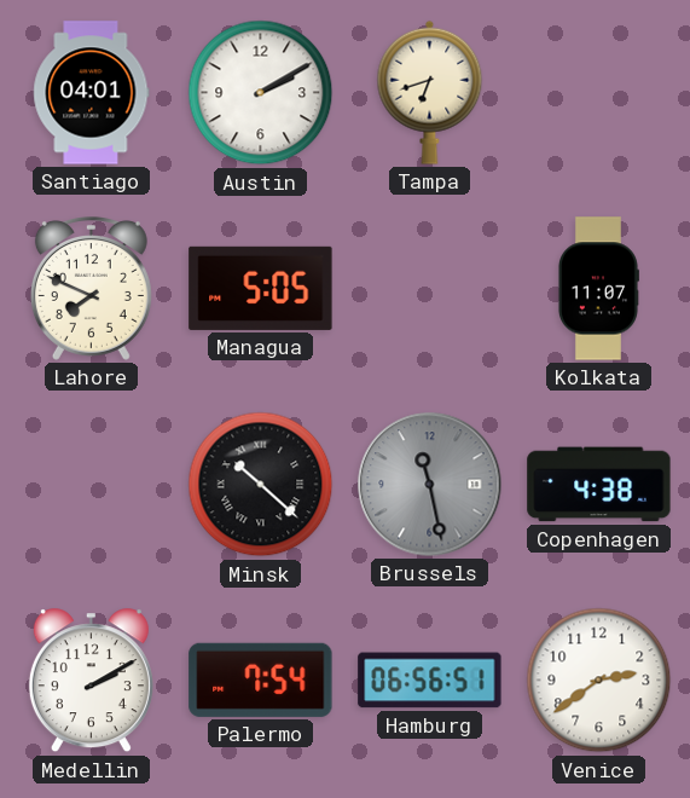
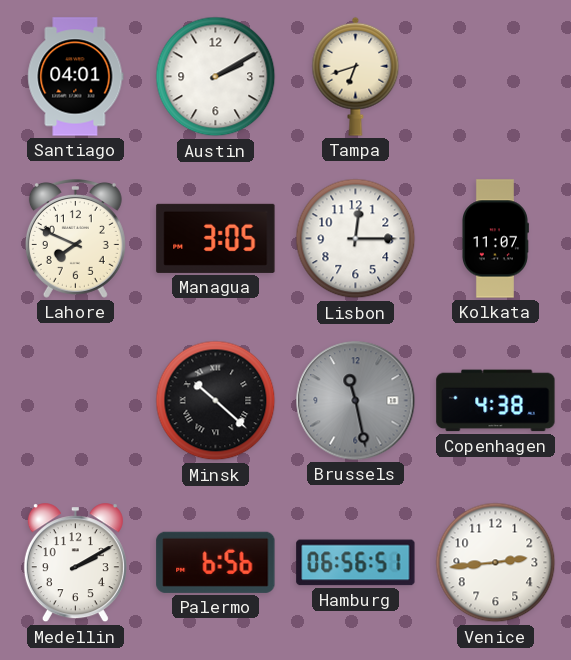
Managua: 5:05 -> 3:05 (216, 238)
Lisbon: none -> 12:15 (356, 239)
Palermo: 7:54 -> 6:56 (216, 562)
Venice: 2:39 -> 2:44 (496, 563)
